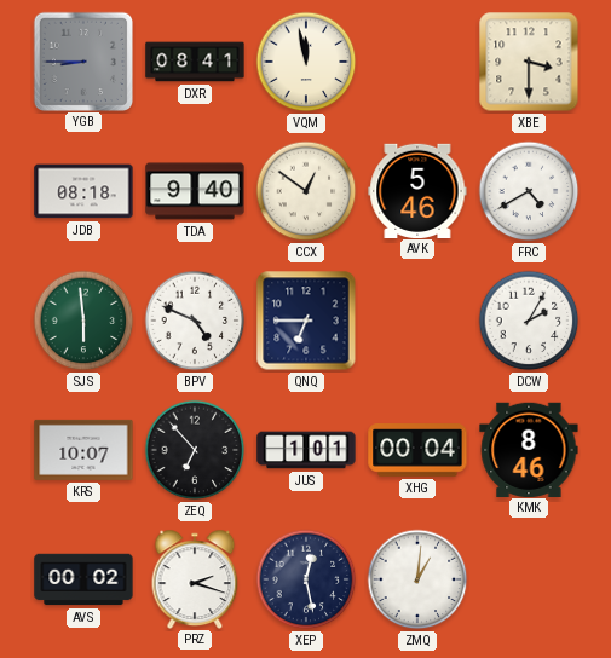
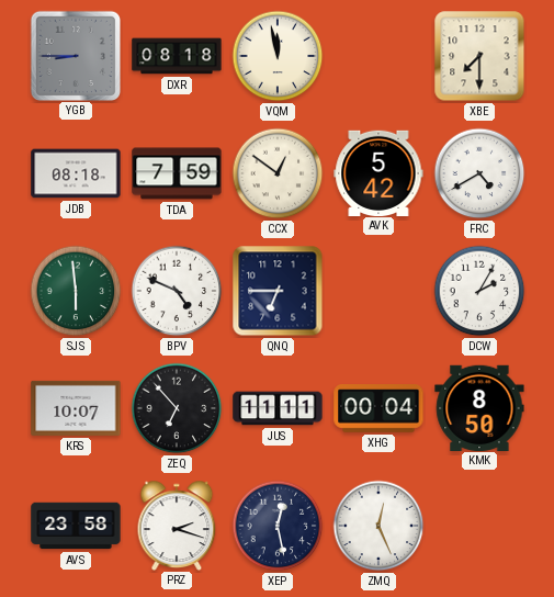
DXR: 08:41 -> 08:18 (177, 56)
XBE: 3:30 -> 7:30 (479, 56)
TDA: 9:40 -> 7:59 (177, 173)
AVK: 5:46 -> 5:42 (378, 172)
JUS: 1:01 -> 11:11 (278, 408)
KMK: 8:46 -> 8:50 (479, 407)
AVS: 00:02 -> 23:58 (76, 526)
ZMQ: 1:01 -> 12:26 (378, 526)
